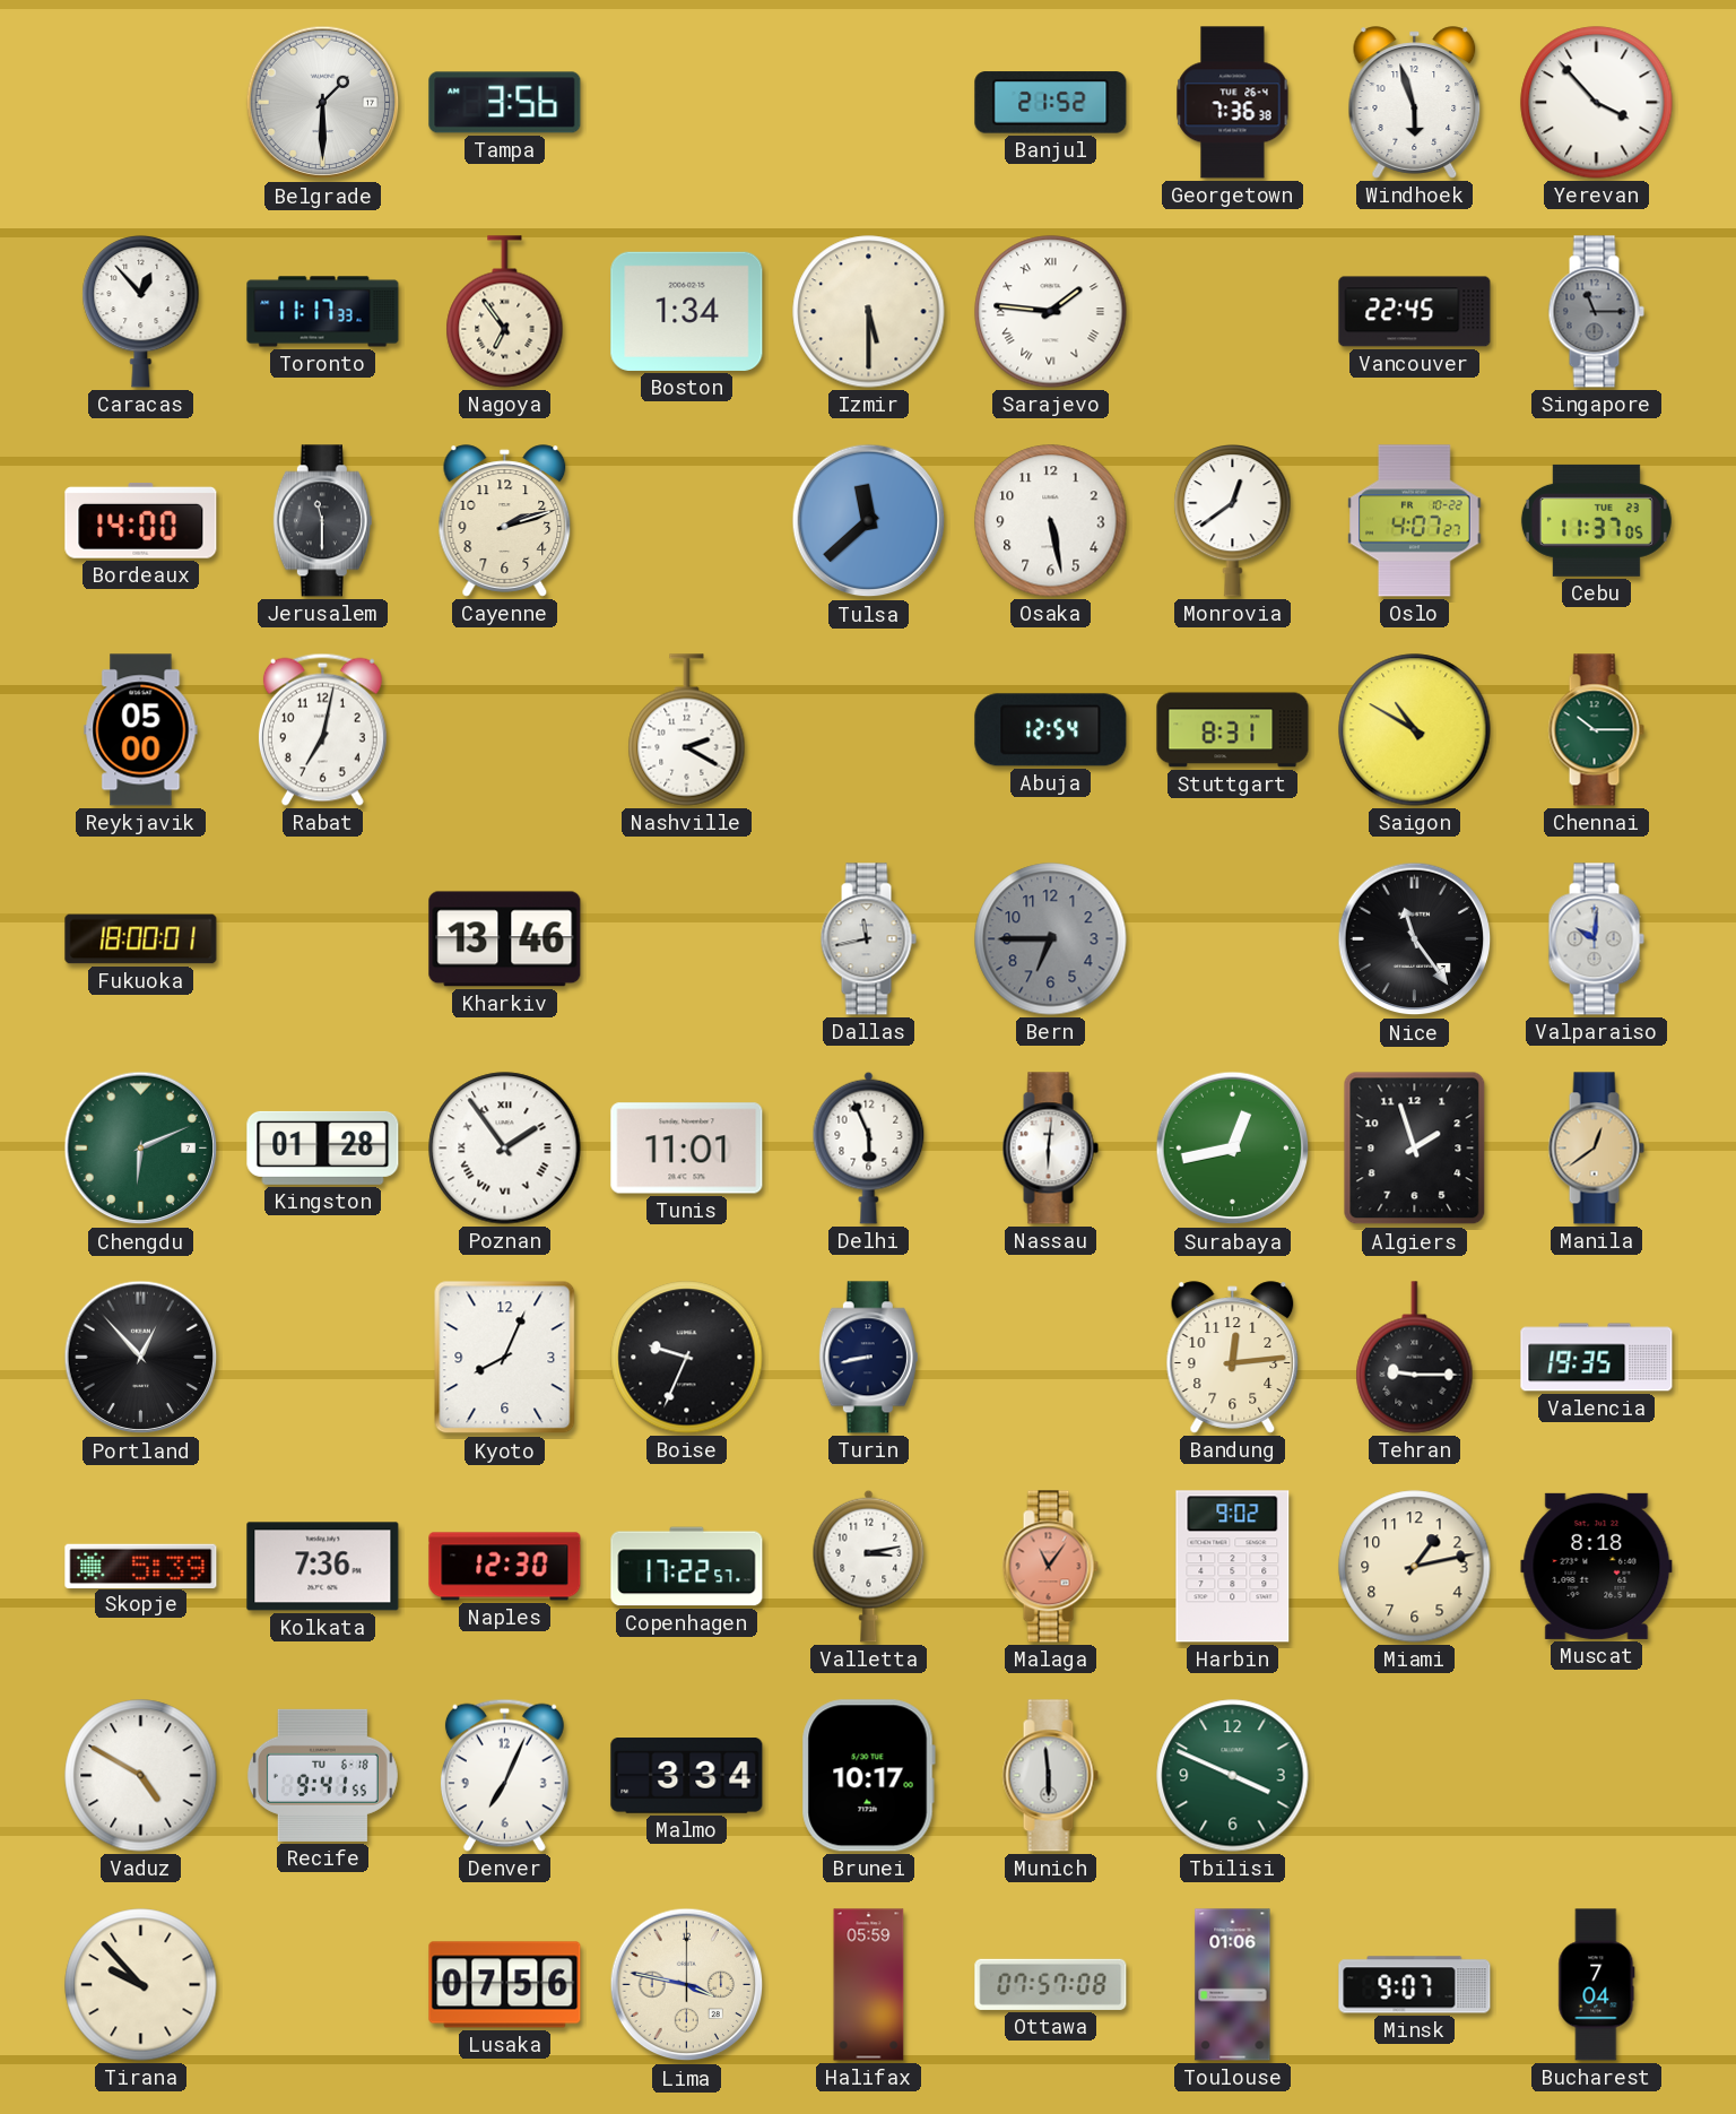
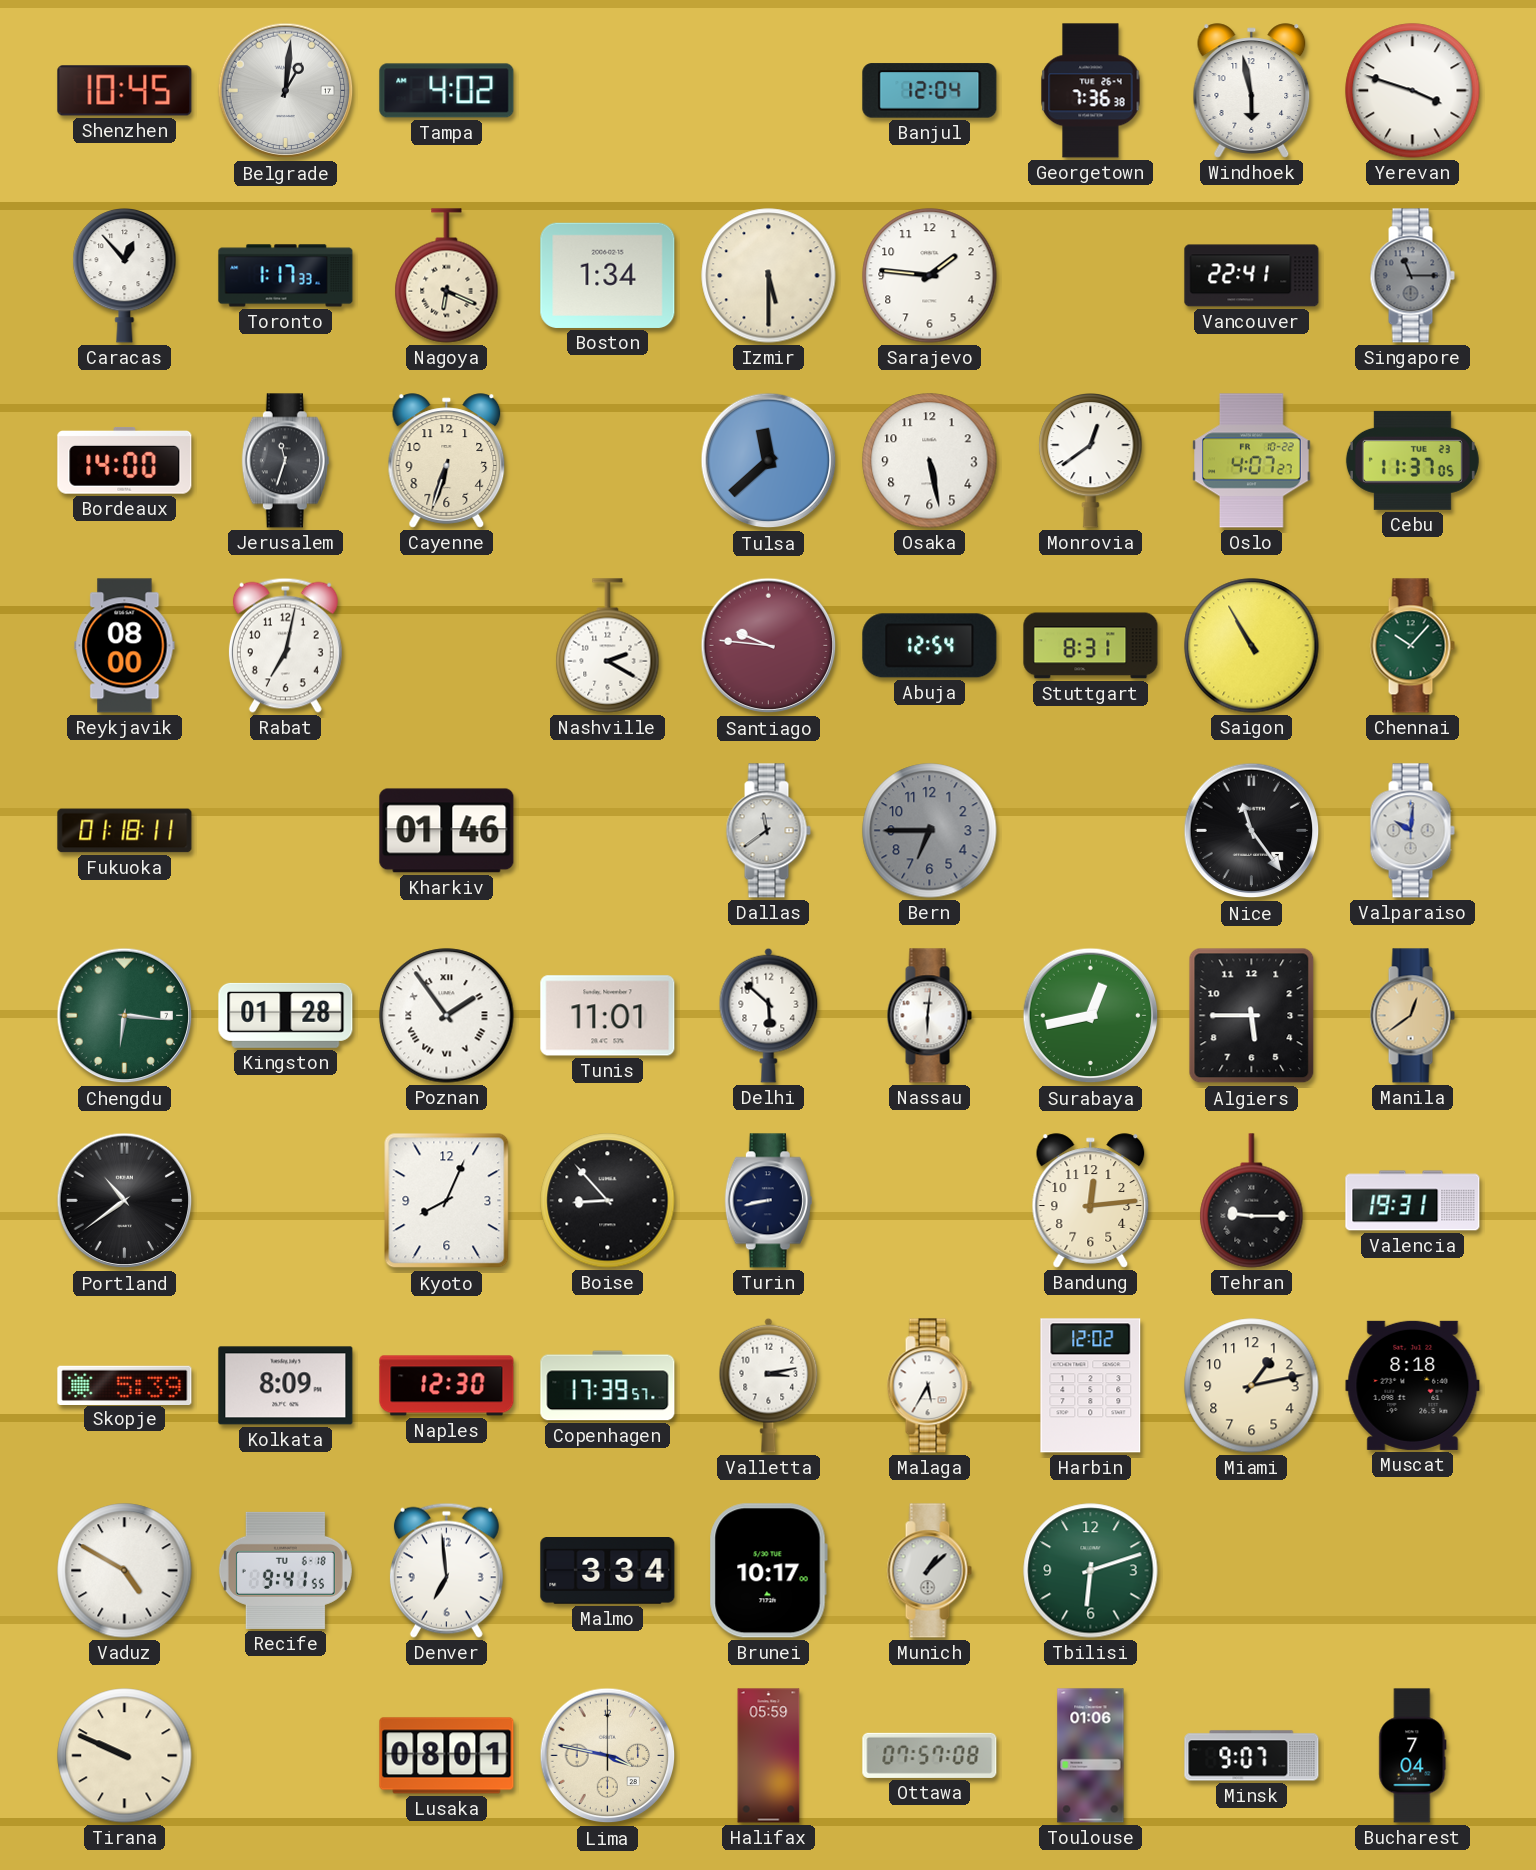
Shenzhen: none -> 10:45 (125, 91)
Belgrade: 1:30 -> 1:01 (286, 91)
Tampa: 3:56 -> 4:02 (447, 91)
Banjul: 21:52 -> 12:04 (930, 91)
Windhoek: 5:57 -> 5:58 (1252, 91)
Yerevan: 3:53 -> 3:48 (1413, 91)
Toronto: 11:17 -> 1:17 (286, 276)
Nagoya: 6:54 -> 6:19 (447, 276)
Sarajevo numerals: Roman -> Arabic (930, 276)
Vancouver: 22:45 -> 22:41 (1252, 276)
Jerusalem: 11:30 -> 11:33 (285, 461)
Cayenne: 2:12 -> 6:33 (447, 461)
Reykjavik: 05:00 -> 08:00 (125, 646)
Santiago: none -> 9:46 (769, 646)
Saigon: 10:50 -> 10:55 (1252, 646)
Chennai: 10:15 -> 10:07 (1412, 646)
Fukuoka: 18:00 -> 01:18 (125, 831)
Kharkiv: 13:46 -> 01:46 (447, 831)
Dallas: 11:43 -> 11:39 (768, 831)
Chengdu: 6:11 -> 6:16 (125, 1016)
Delhi: 5:56 -> 5:52 (769, 1015)
Algiers: 1:57 -> 5:45 (1252, 1016)
Portland: 12:53 -> 10:39 (125, 1201)
Boise: 9:34 -> 8:53 (608, 1201)
Valencia: 19:35 -> 19:31 (1413, 1201)
Kolkata: 7:36 -> 8:09 (286, 1386)
Copenhagen: 17:22 -> 17:39 (608, 1386)
Malaga: 11:06 -> 5:35 (929, 1386)
Malaga dial: salmon -> white (929, 1386)
Harbin: 9:02 -> 12:02 (1091, 1386)
Denver: 7:04 -> 6:59 (446, 1570)
Munich: 5:59 -> 1:08 (929, 1571)
Tbilisi: 3:49 -> 6:12 (1091, 1571)
Tirana: 9:53 -> 9:49 (125, 1756)
Lusaka: 07:56 -> 08:01 (447, 1756)
